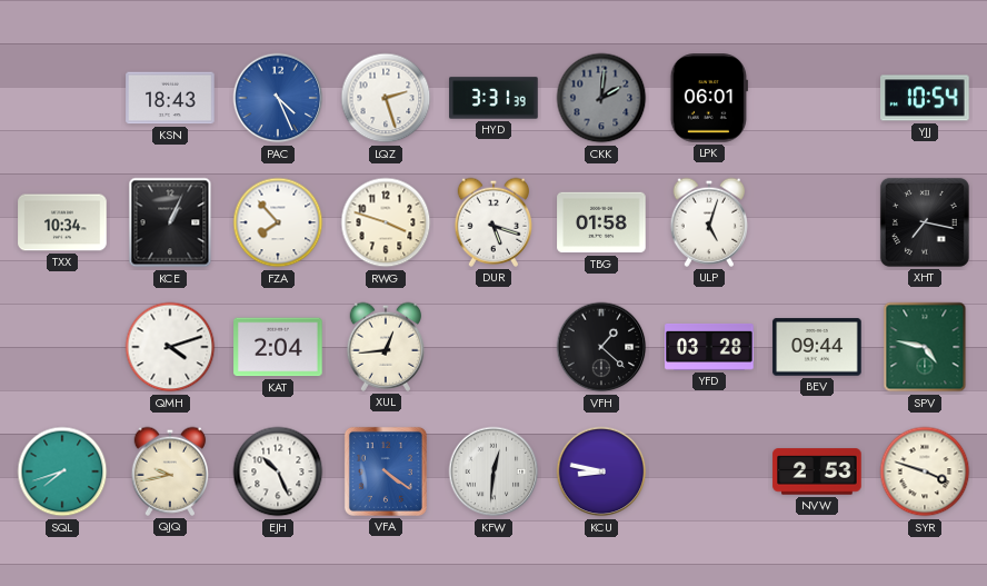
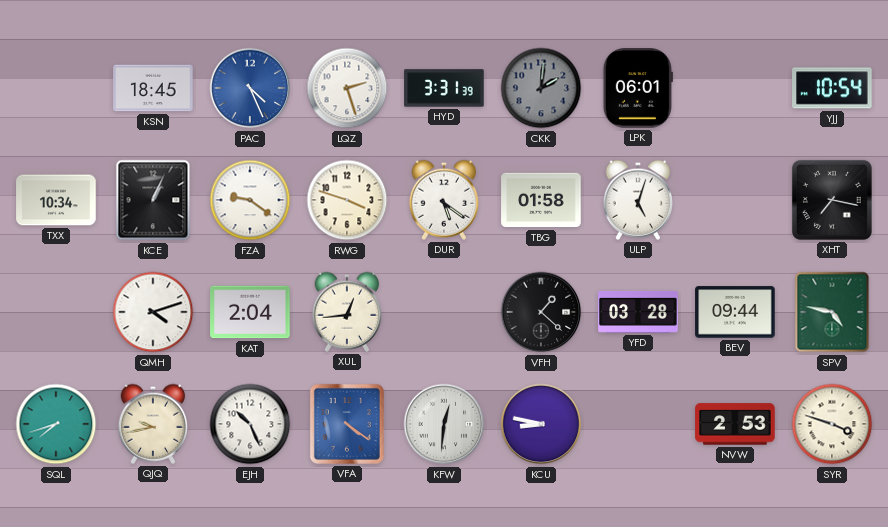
KSN: 18:43 -> 18:45 (153, 88)
FZA: 7:53 -> 9:21 (250, 200)
DUR: 5:18 -> 5:21 (444, 200)
